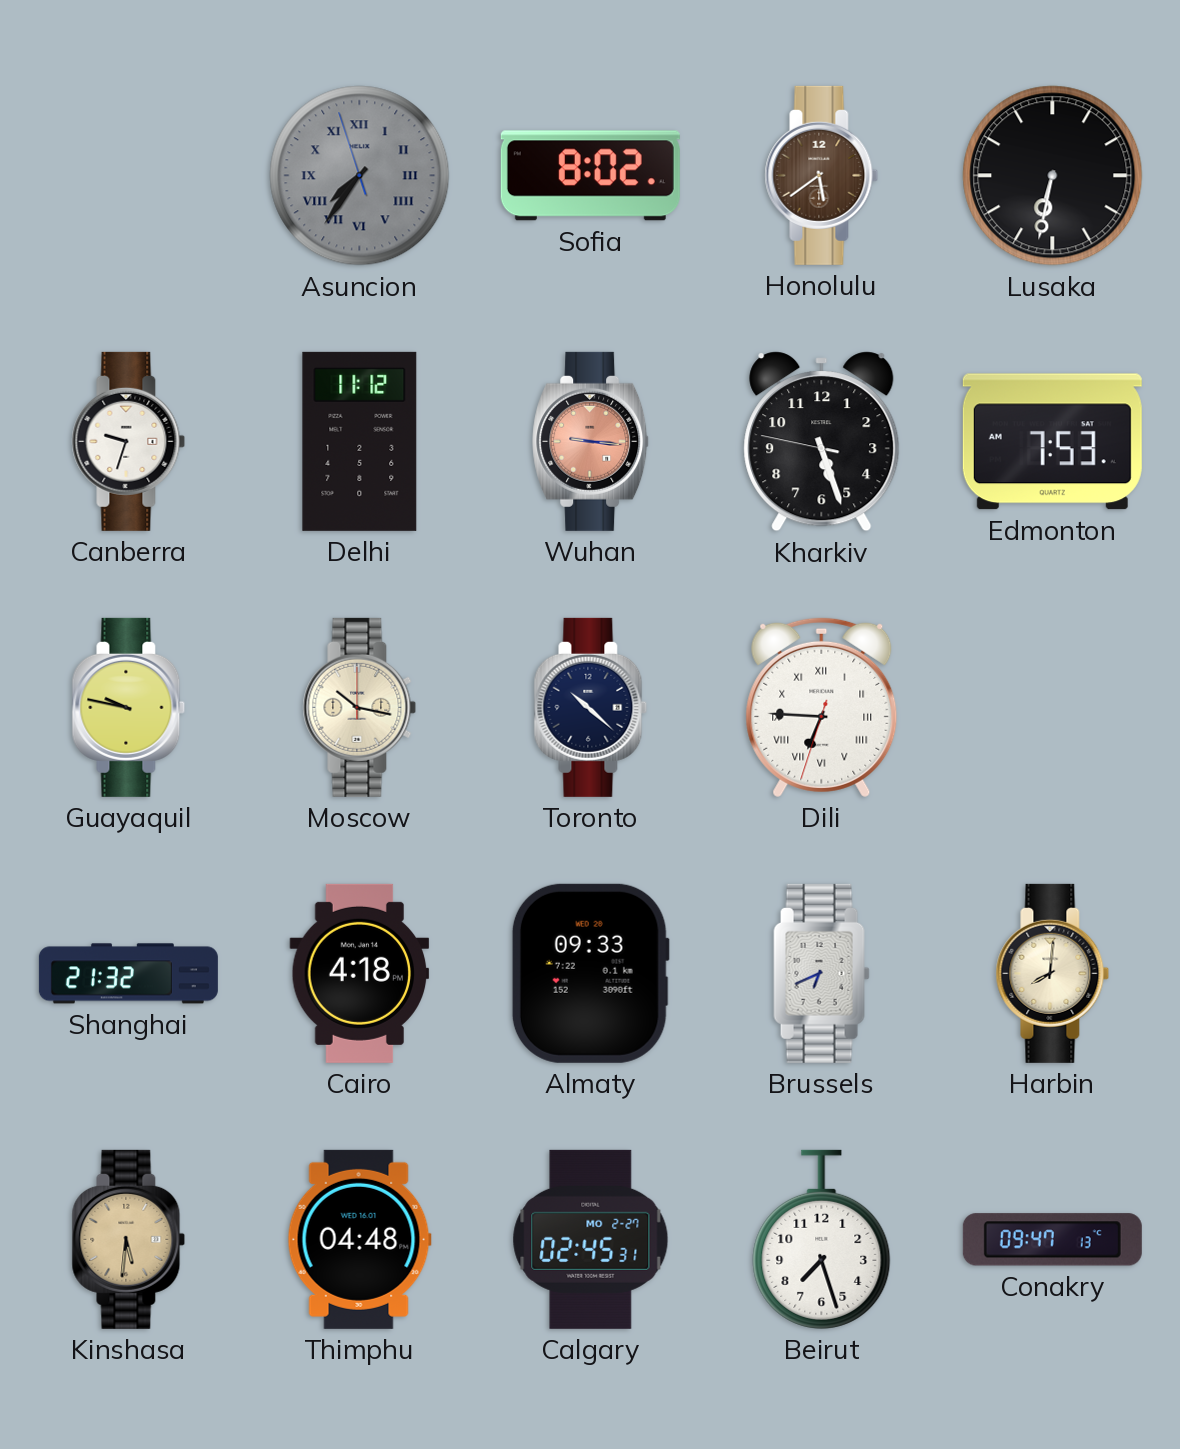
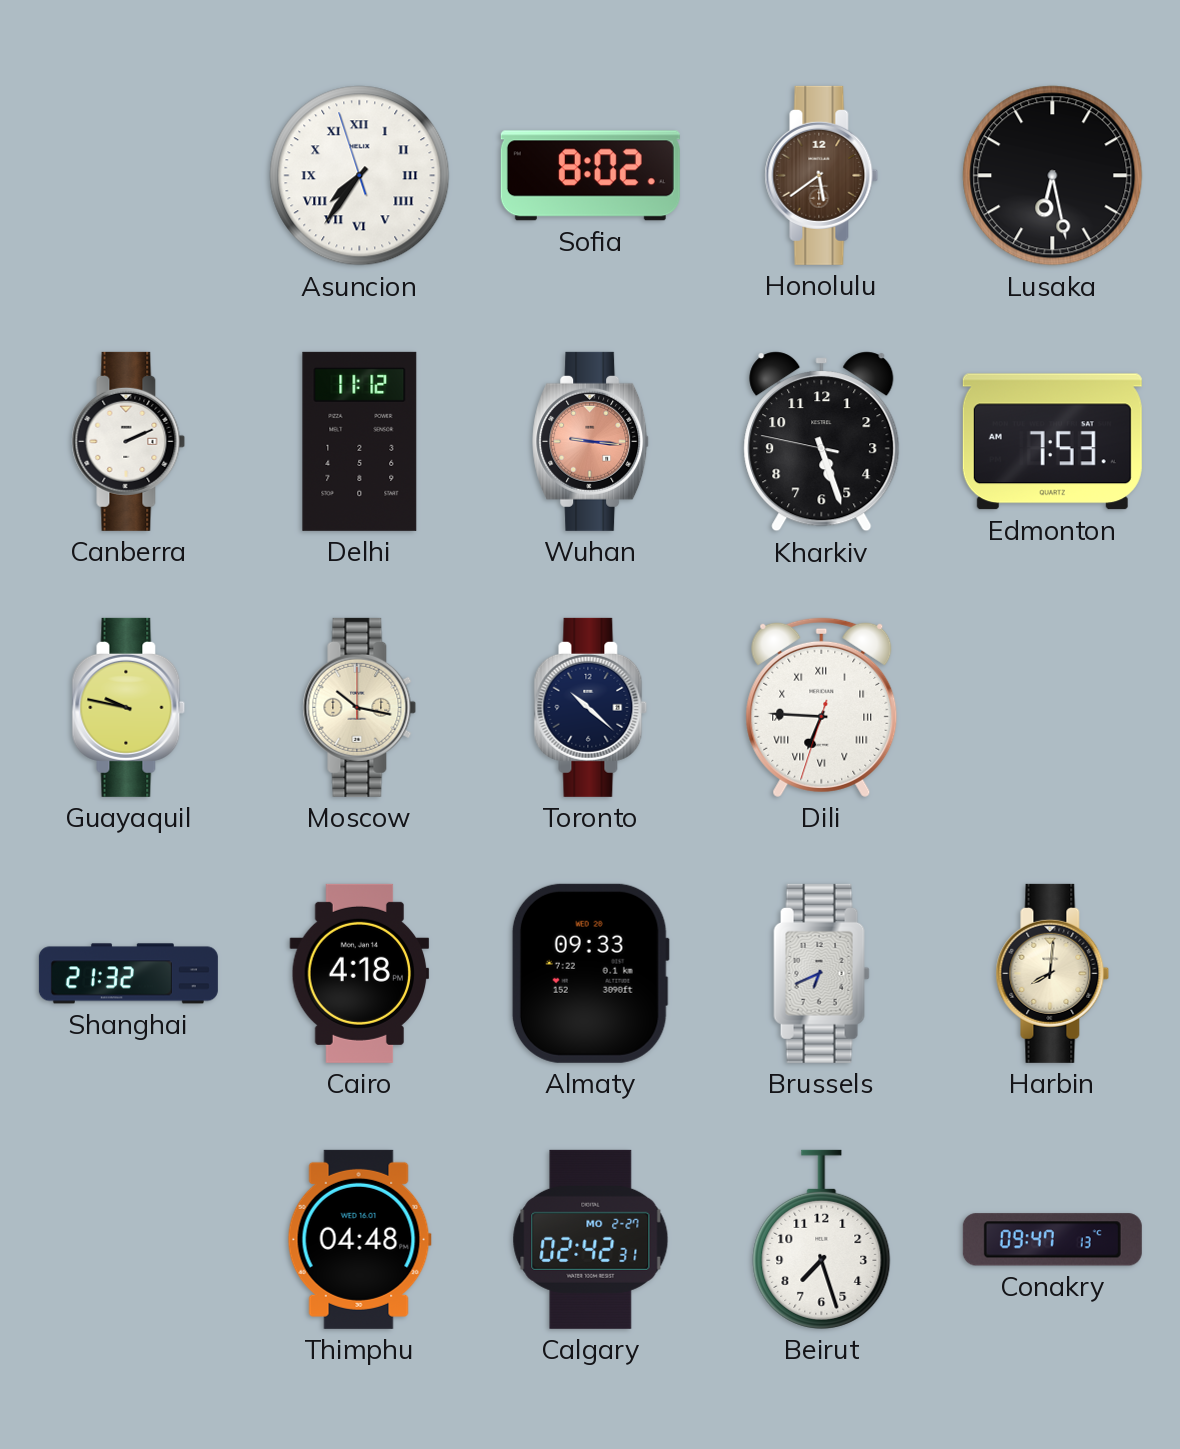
Asuncion dial: grey -> white (360, 176)
Lusaka: 6:32 -> 6:28 (1053, 176)
Canberra: 9:33 -> 2:11 (129, 441)
Kinshasa: 5:31 -> none (129, 1239)
Calgary: 02:45 -> 02:42 (591, 1239)
